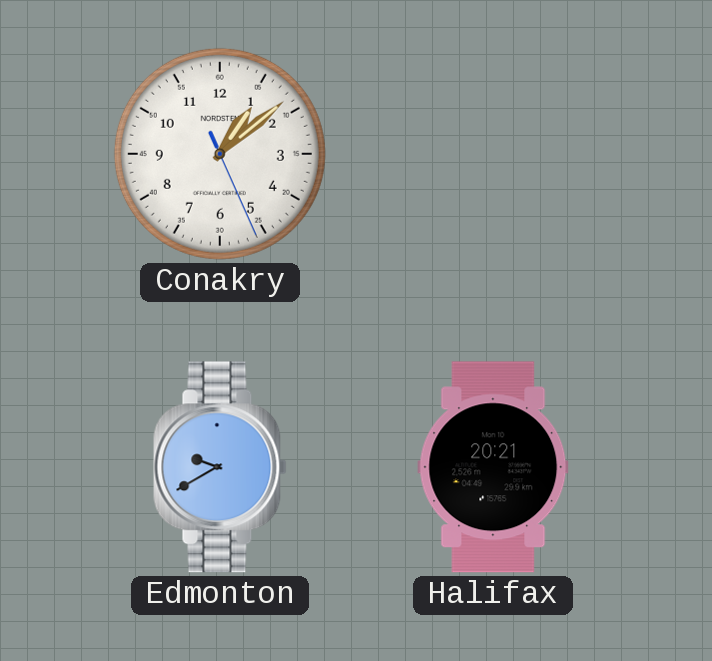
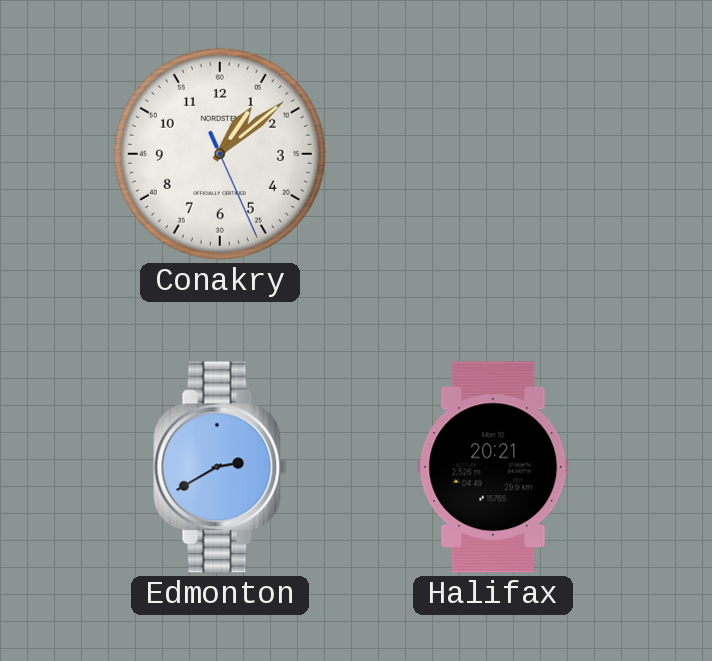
Edmonton: 9:40 -> 2:40 (220, 467)
